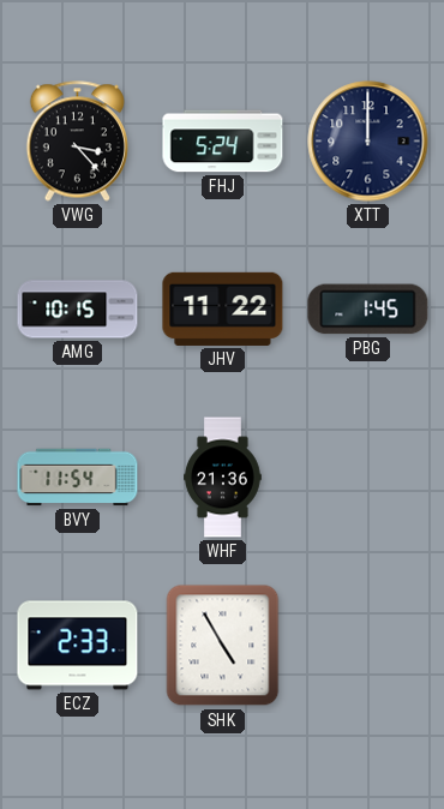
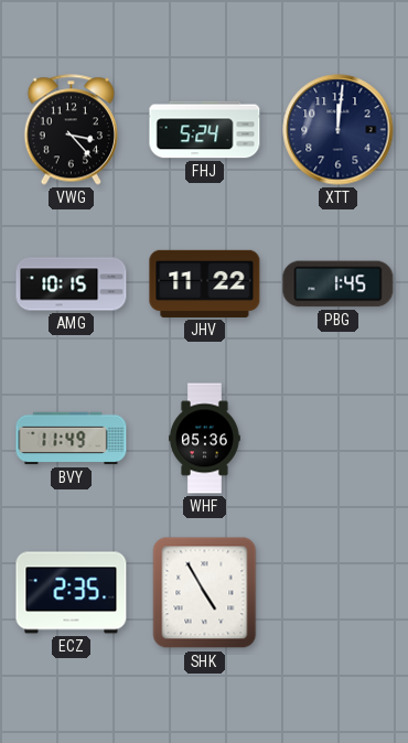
XTT: 12:00 -> 12:01 (339, 130)
BVY: 11:54 -> 11:49 (72, 439)
WHF: 21:36 -> 05:36 (205, 439)
ECZ: 2:33 -> 2:35 (72, 593)
